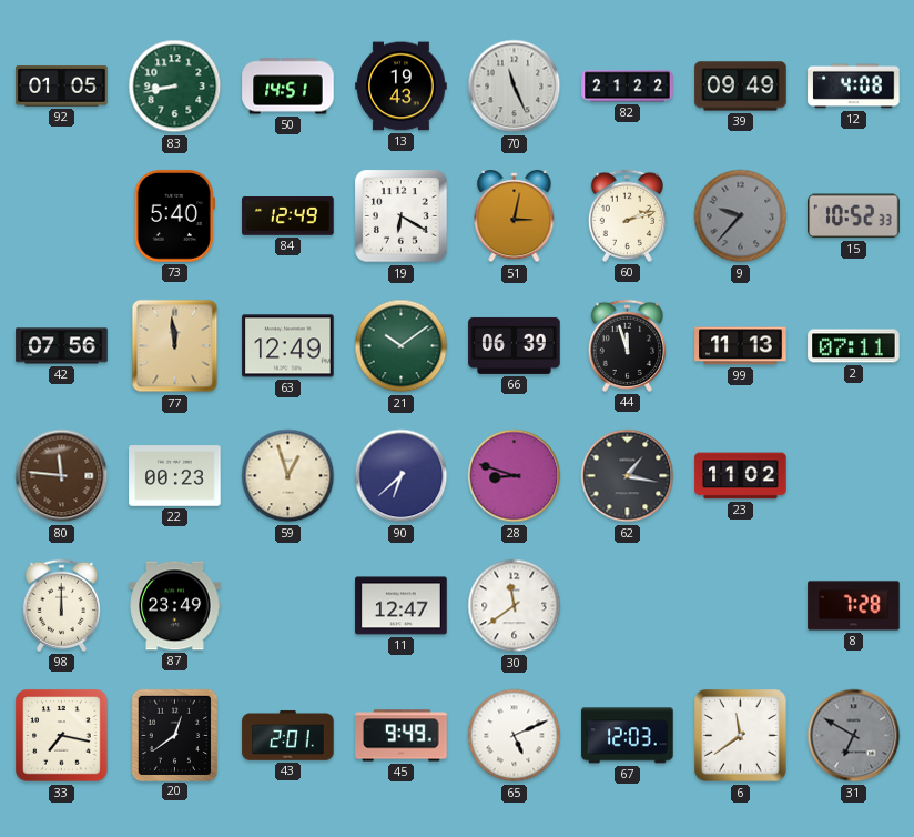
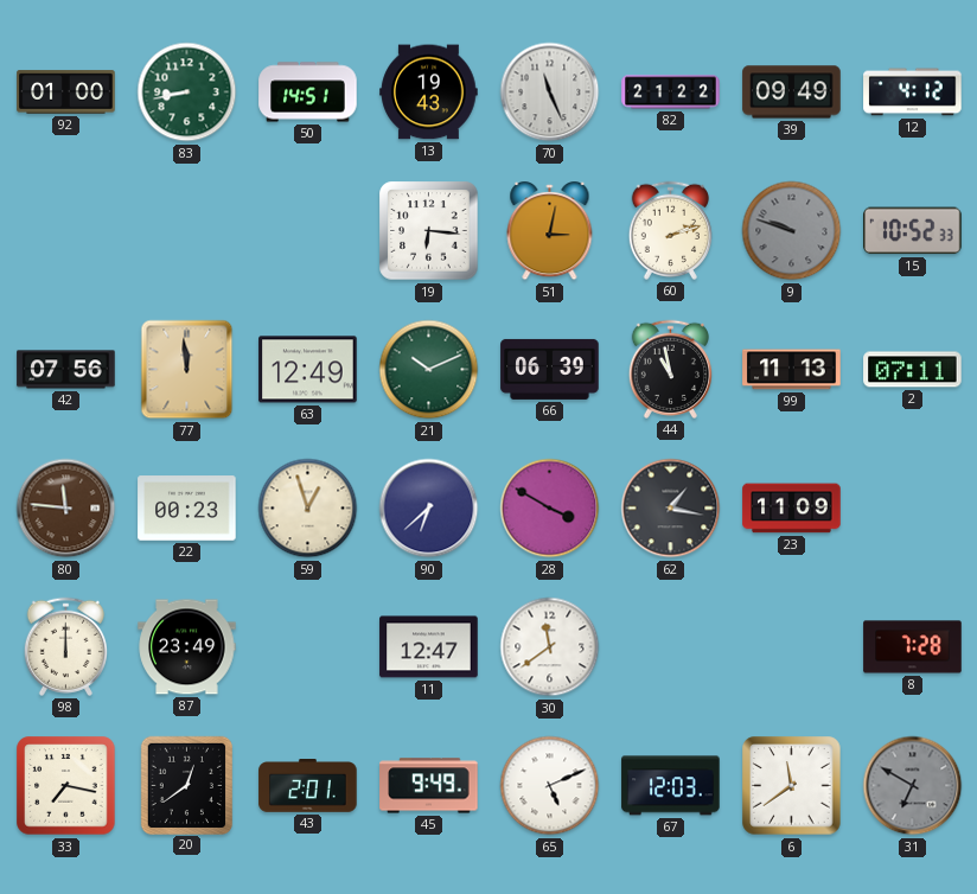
92: 01:05 -> 01:00 (66, 92)
12: 4:08 -> 4:12 (913, 92)
73: 5:40 -> none (174, 216)
84: 12:49 -> none (288, 216)
19: 6:20 -> 6:16 (429, 231)
9: 9:37 -> 9:48 (792, 231)
21: 10:09 -> 10:11 (429, 370)
44: 11:57 -> 10:58 (670, 369)
28: 8:48 -> 3:50 (550, 509)
23: 11:02 -> 11:09 (792, 509)
